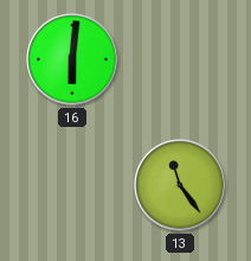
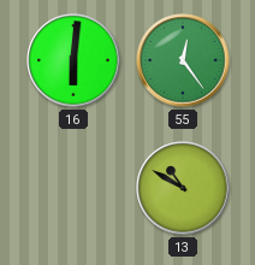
55: none -> 12:24 (183, 60)
13: 11:24 -> 10:50 (183, 188)
